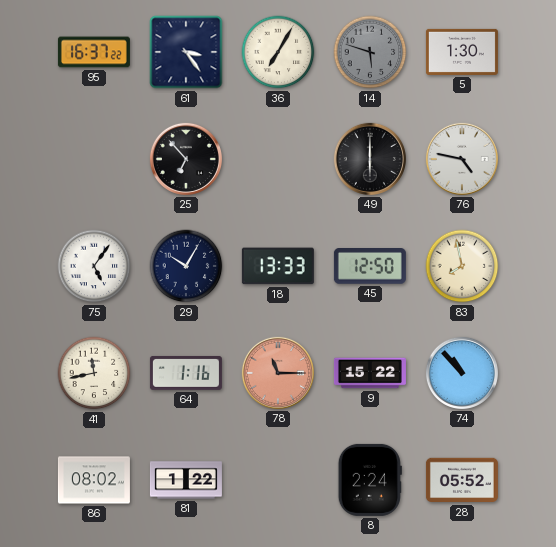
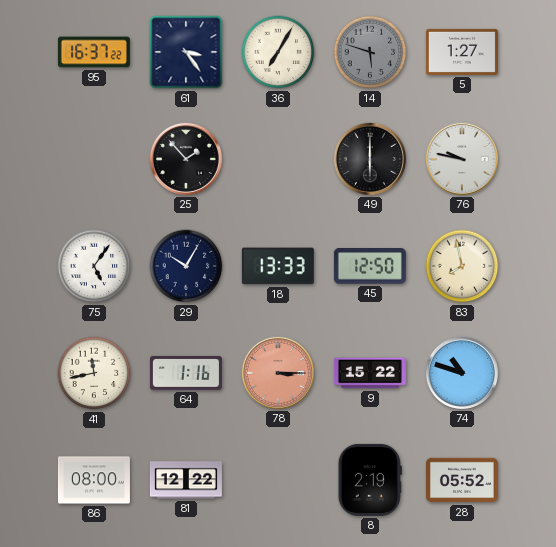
5: 1:30 -> 1:27 (462, 52)
25: 6:53 -> 1:53 (186, 159)
76: 4:47 -> 9:47 (462, 159)
78: 11:15 -> 3:15 (278, 373)
74: 10:53 -> 10:48 (462, 373)
86: 08:02 -> 08:00 (94, 480)
81: 1:22 -> 12:22 (186, 480)
8: 2:24 -> 2:19 (370, 480)
